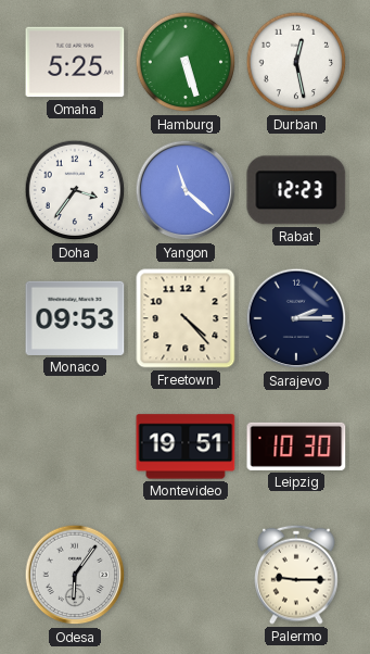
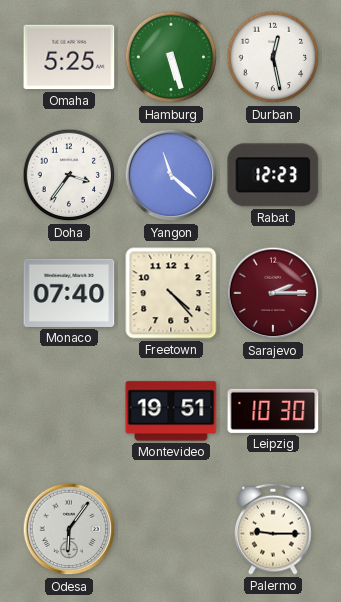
Monaco: 09:53 -> 07:40 (69, 293)
Sarajevo dial: navy -> burgundy (273, 293)
